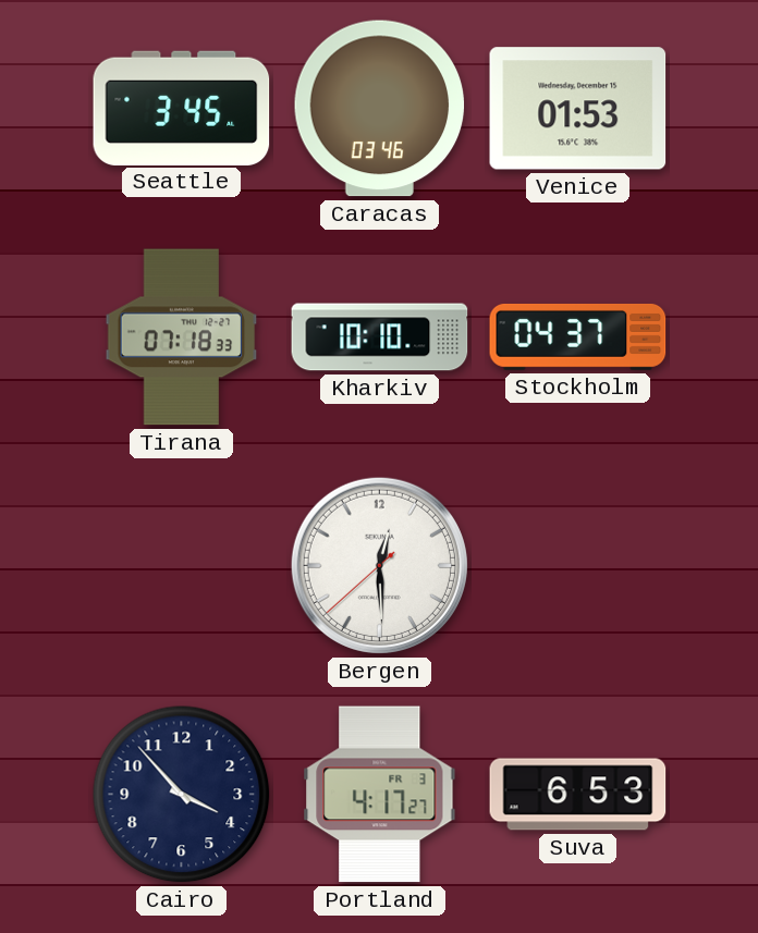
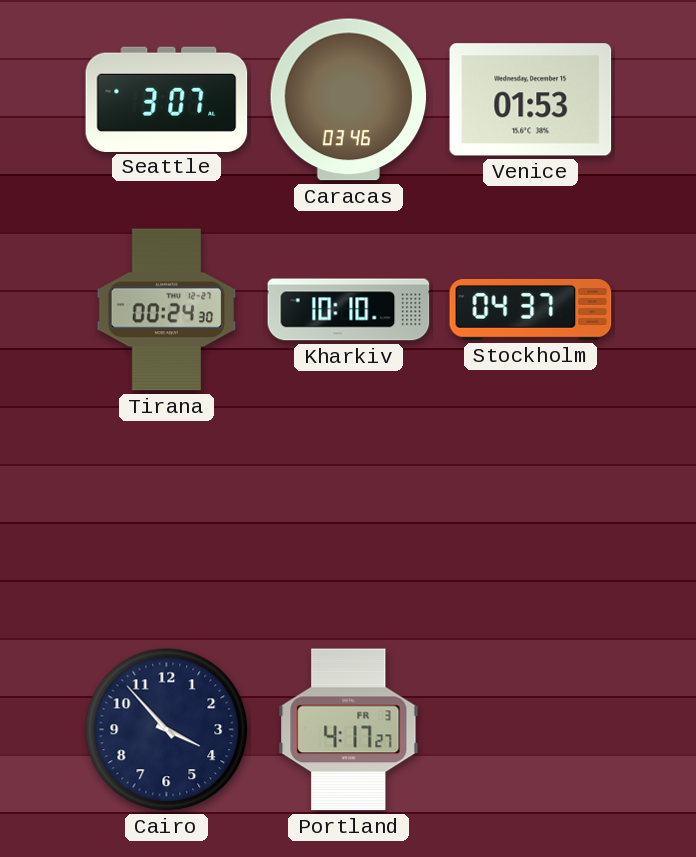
Seattle: 3:45 -> 3:07 (167, 99)
Tirana: 07:18 -> 00:24 (167, 310)
Bergen: 12:29 -> none (379, 565)
Suva: 6:53 -> none (578, 795)
